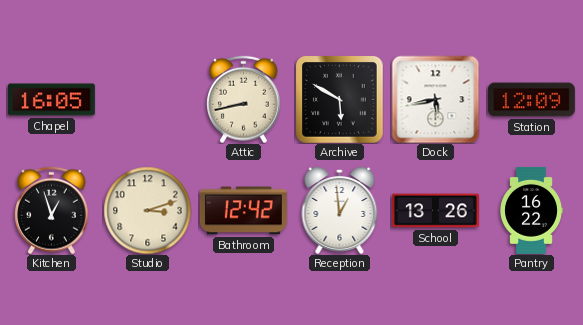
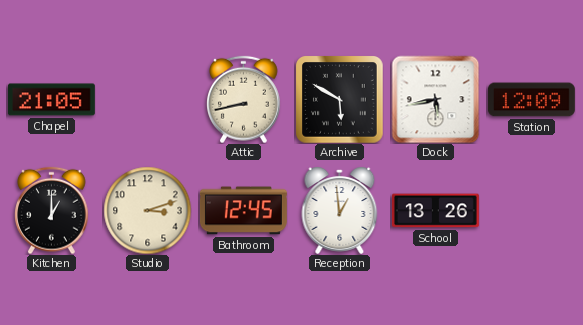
Chapel: 16:05 -> 21:05 (51, 100)
Kitchen: 12:57 -> 1:00 (52, 210)
Bathroom: 12:42 -> 12:45 (243, 211)
Pantry: 16:22 -> none (531, 210)
